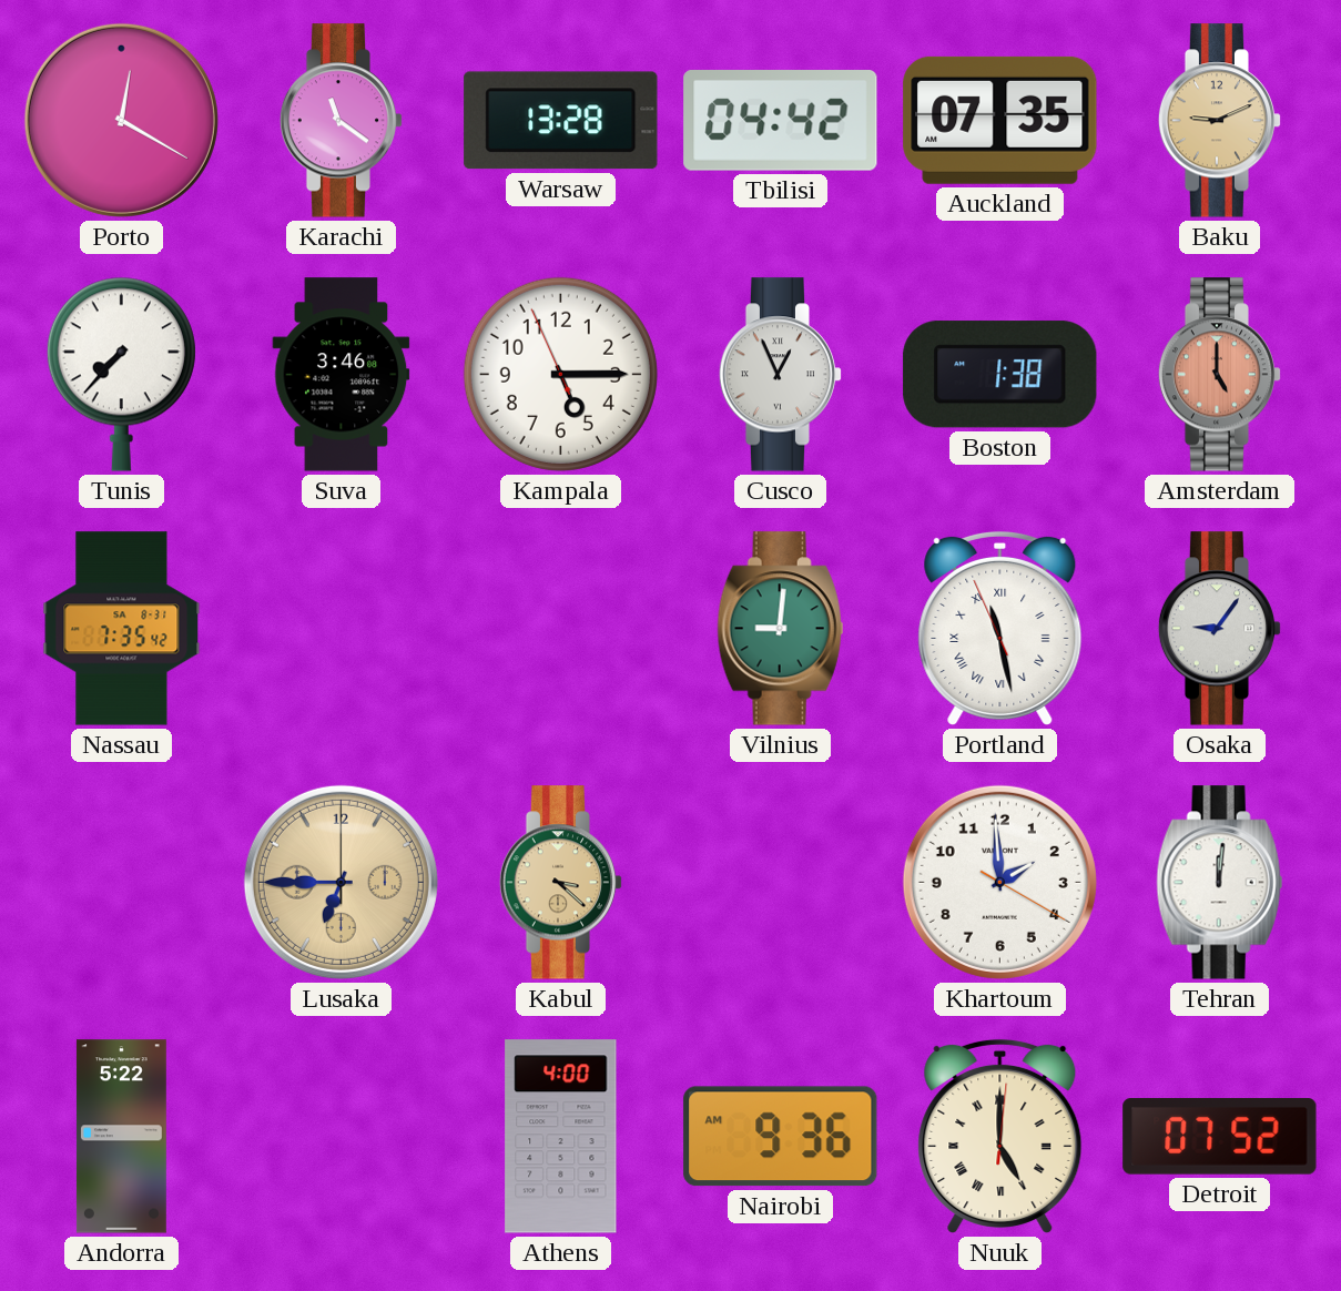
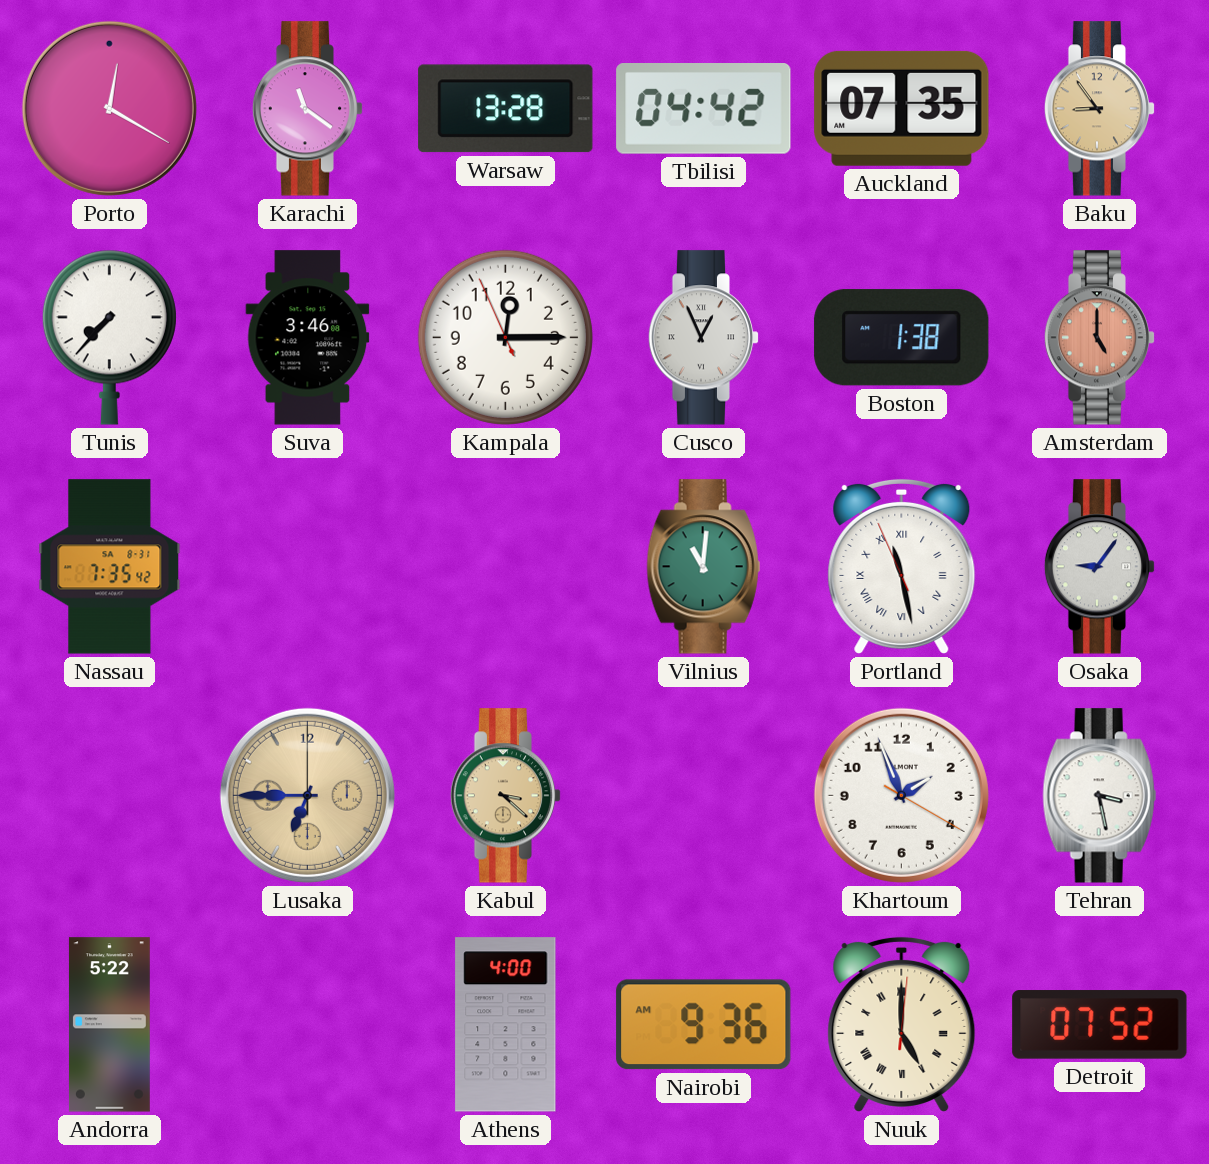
Baku: 9:11 -> 8:54 (1100, 109)
Kampala: 5:14 -> 12:14 (505, 337)
Vilnius: 9:01 -> 11:01 (704, 567)
Khartoum: 1:59 -> 1:56 (901, 795)
Tehran: 12:01 -> 3:28 (1100, 796)
